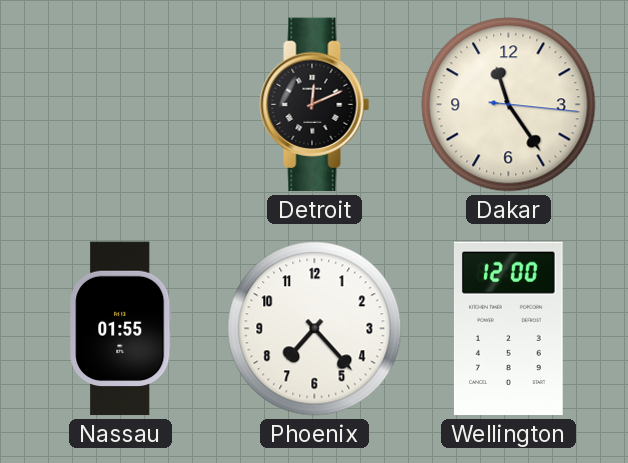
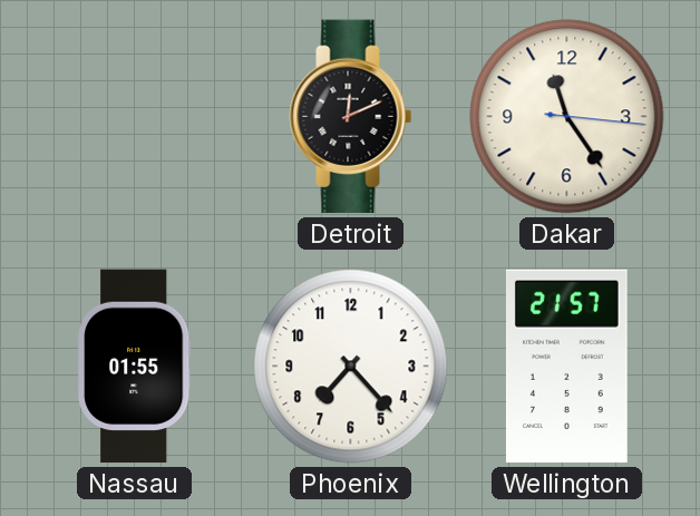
Wellington: 12:00 -> 21:57 (566, 367)
